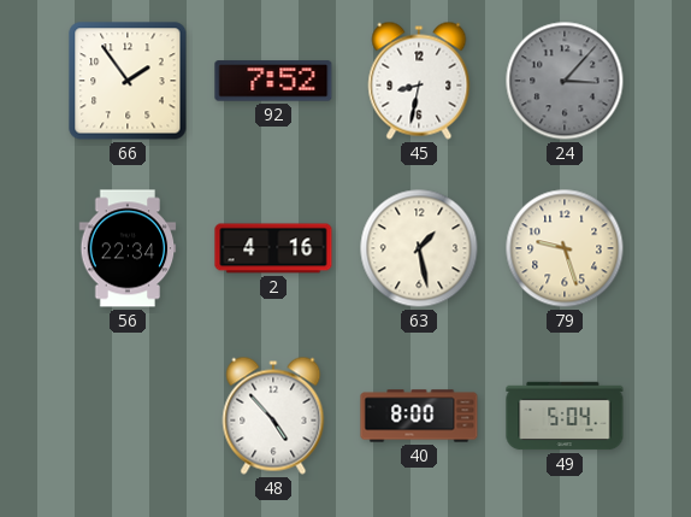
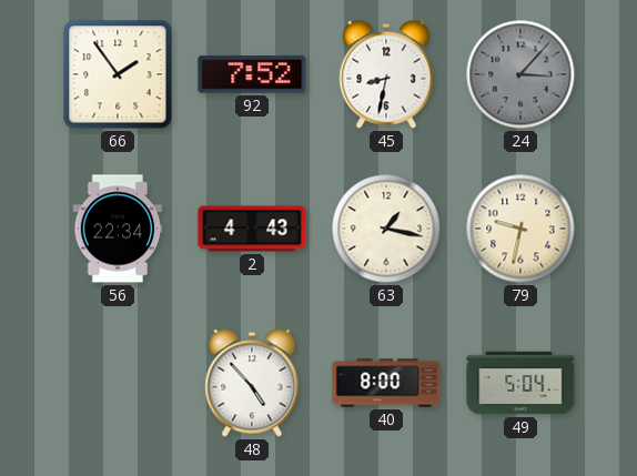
2: 4:16 -> 4:43 (252, 229)
63: 1:28 -> 1:17 (386, 229)
79: 9:27 -> 9:32 (520, 229)
